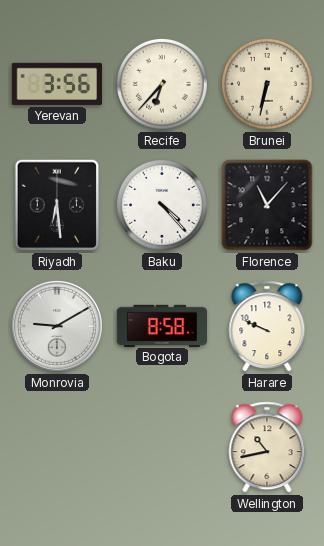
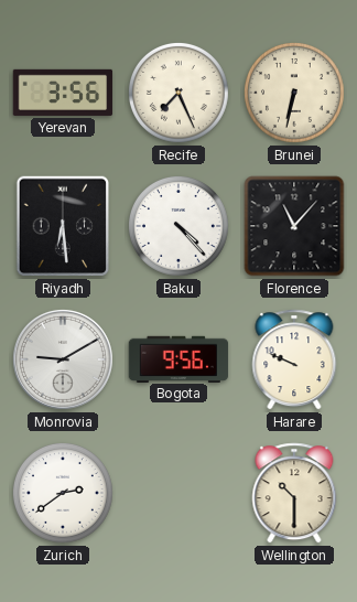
Recife: 6:37 -> 7:26 (178, 93)
Bogota: 8:58 -> 9:56 (178, 358)
Zurich: none -> 2:39 (63, 493)
Wellington: 10:43 -> 10:30 (294, 493)
